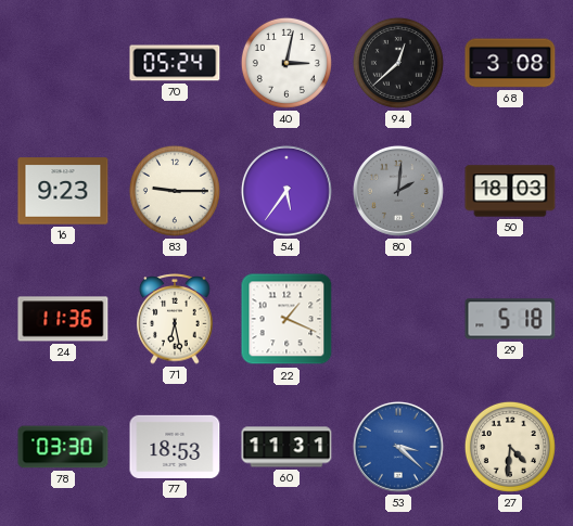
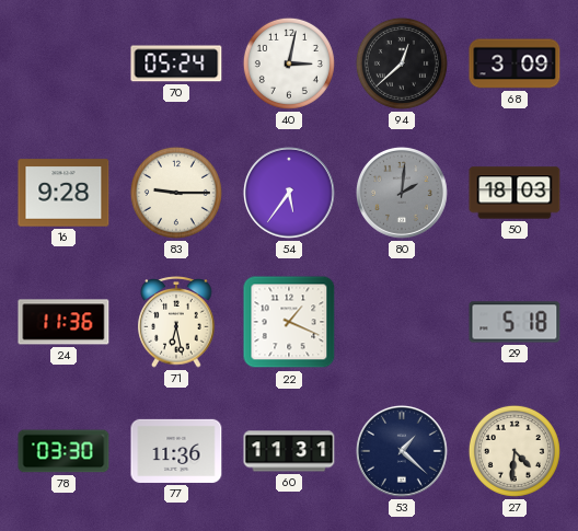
68: 3:08 -> 3:09 (515, 64)
16: 9:23 -> 9:28 (63, 193)
77: 18:53 -> 11:36 (176, 451)
53: 3:22 -> 1:22 (402, 451)
53 dial: blue -> navy (402, 451)
